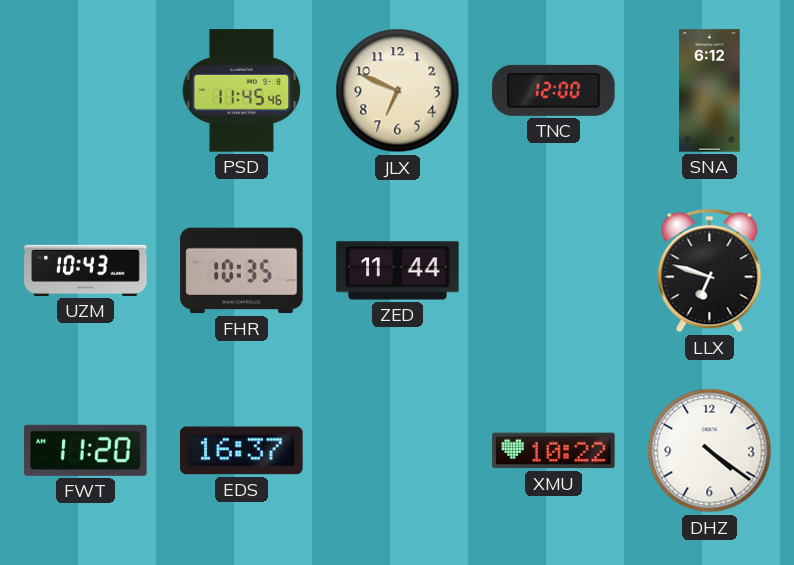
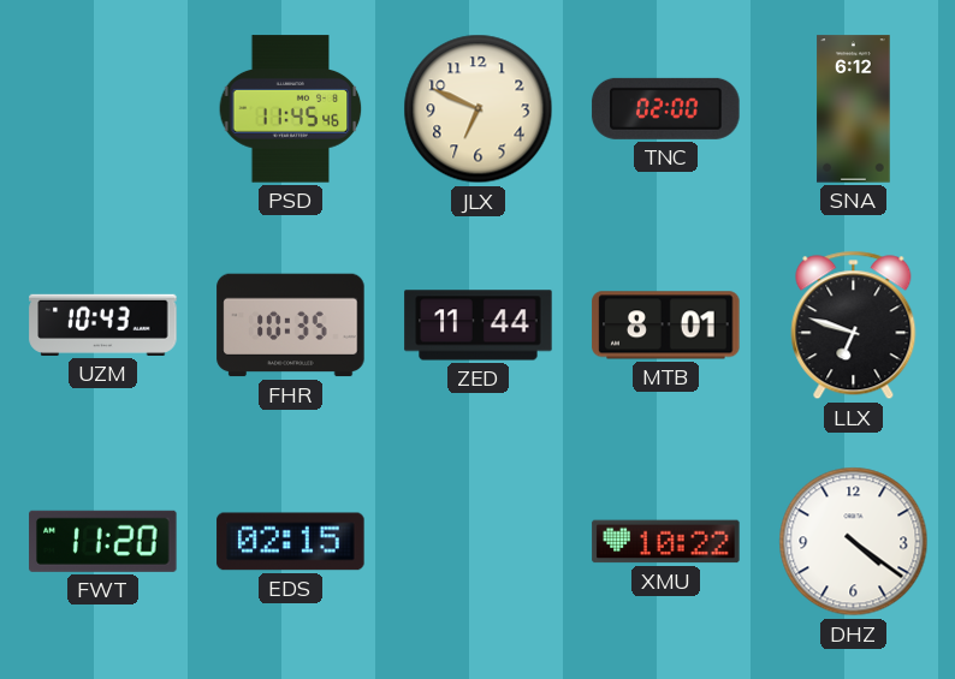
TNC: 12:00 -> 02:00 (666, 108)
MTB: none -> 8:01 (666, 326)
EDS: 16:37 -> 02:15 (291, 542)
